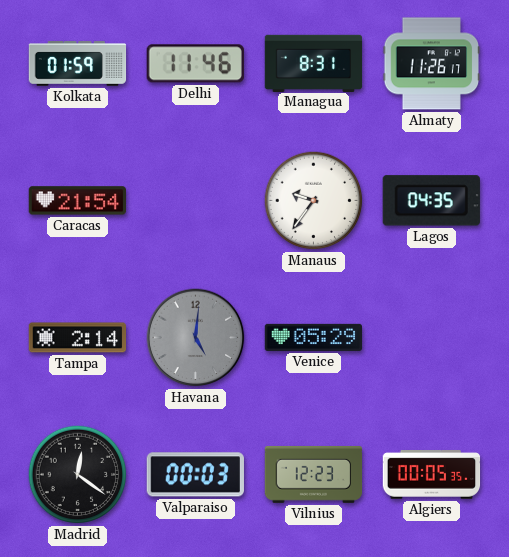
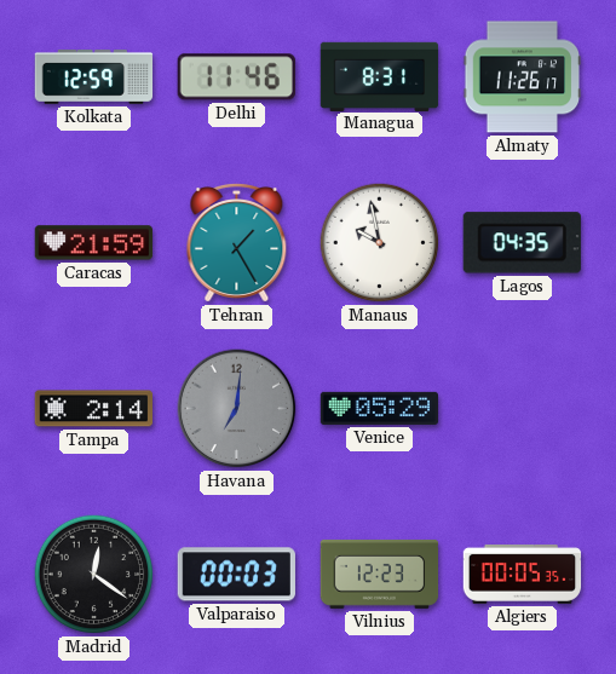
Kolkata: 01:59 -> 12:59 (94, 77)
Caracas: 21:54 -> 21:59 (93, 243)
Tehran: none -> 1:25 (237, 243)
Manaus: 9:36 -> 9:58 (380, 243)
Havana: 5:01 -> 7:01 (237, 409)
